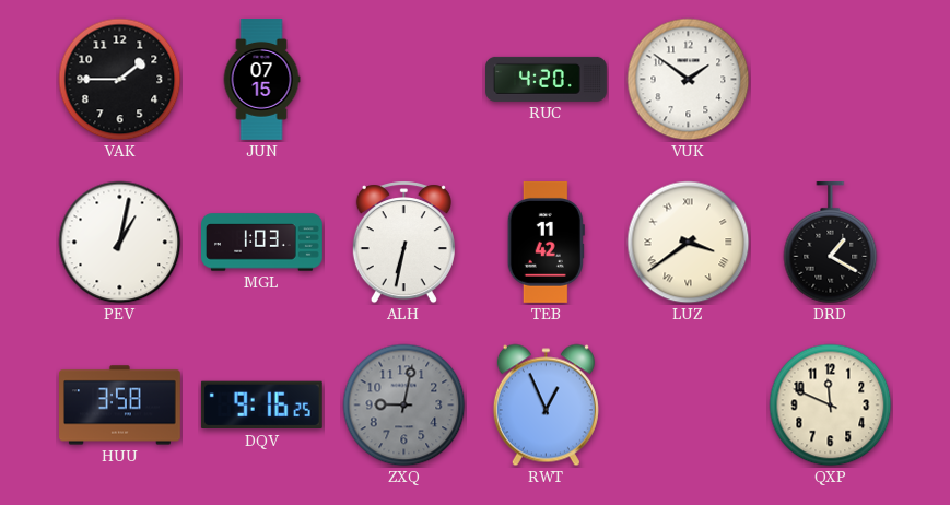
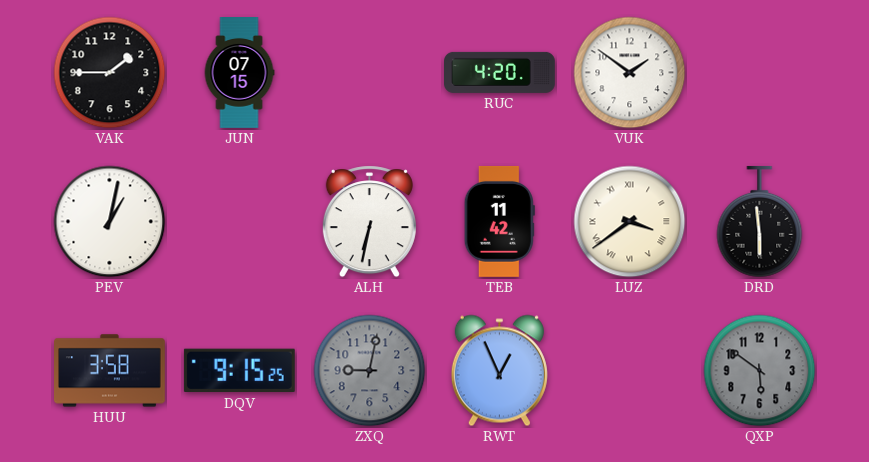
MGL: 1:03 -> none (262, 243)
DRD: 1:20 -> 5:59 (760, 222)
DQV: 9:16 -> 9:15 (239, 371)
QXP: 11:49 -> 5:51 (760, 371)
QXP dial: cream -> grey (760, 371)
